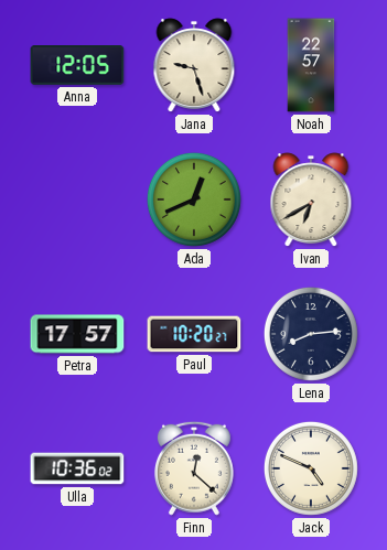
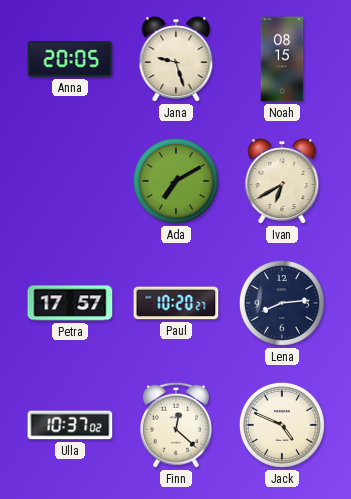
Anna: 12:05 -> 20:05 (70, 60)
Noah: 22:57 -> 08:15 (282, 59)
Ada: 12:41 -> 7:10 (176, 181)
Ulla: 10:36 -> 10:37 (70, 425)
